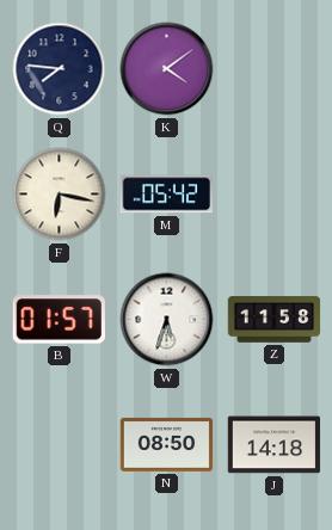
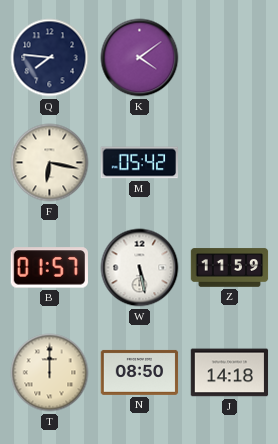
W: 5:33 -> 5:28 (140, 268)
Z: 11:58 -> 11:59 (230, 268)
T: none -> 12:00 (50, 373)
